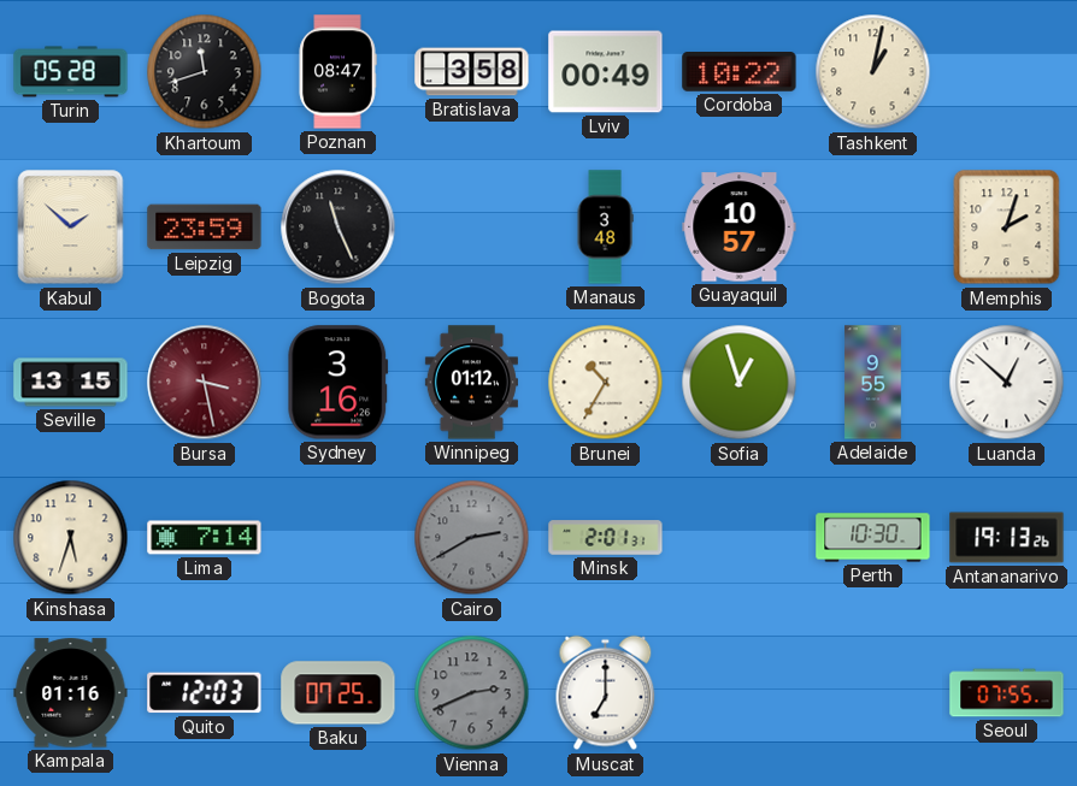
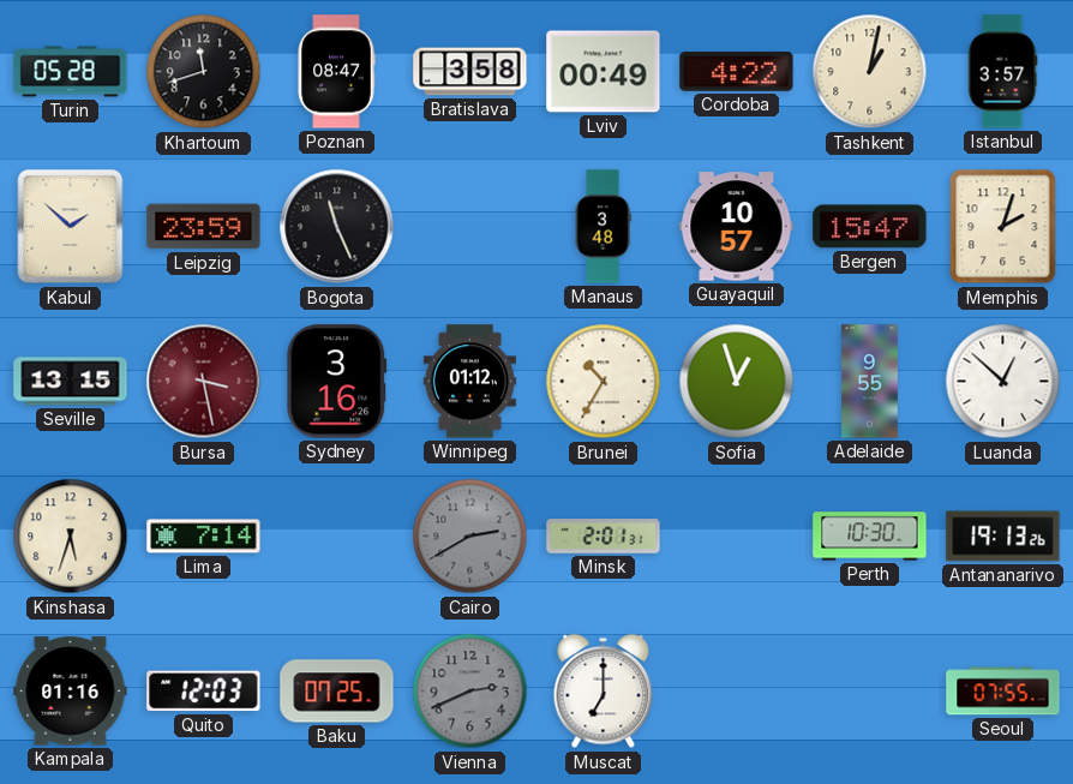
Cordoba: 10:22 -> 4:22 (737, 72)
Istanbul: none -> 3:57 (1002, 72)
Bergen: none -> 15:47 (870, 227)
